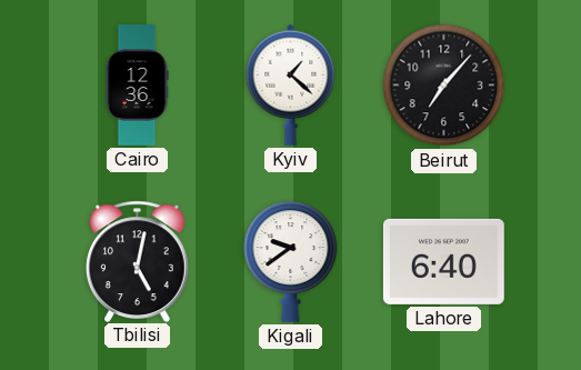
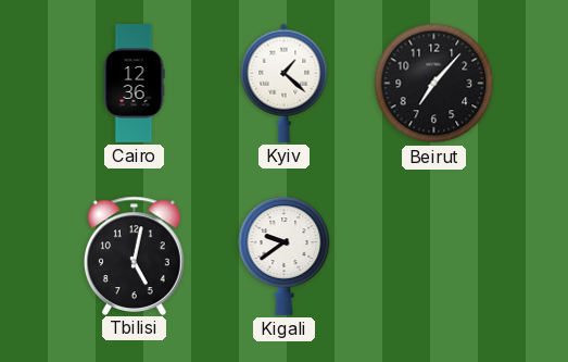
Lahore: 6:40 -> none (443, 261)
